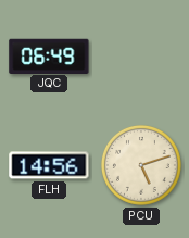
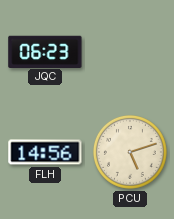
JQC: 06:49 -> 06:23 (45, 51)
